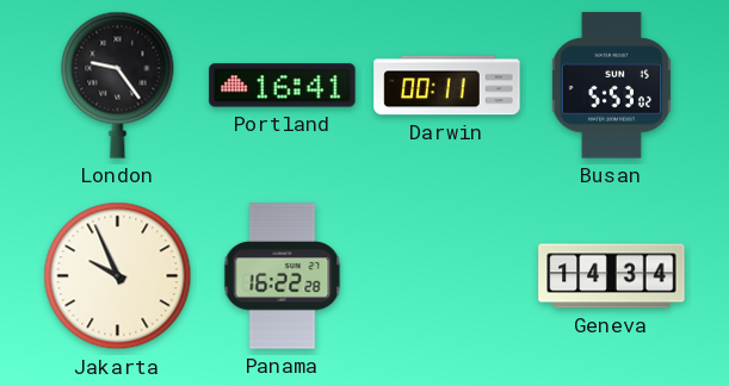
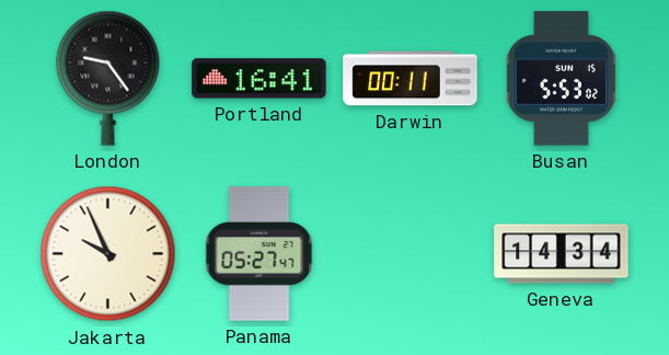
Panama: 16:22 -> 05:27 (259, 254)
